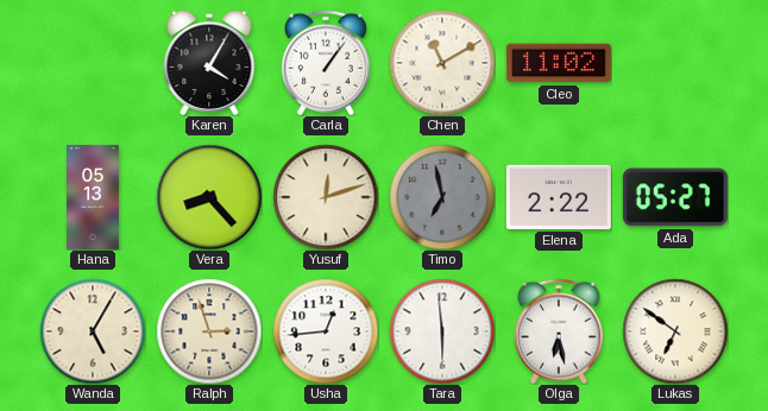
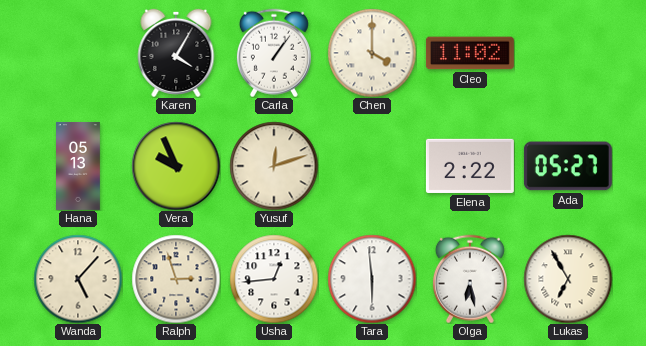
Chen: 11:10 -> 4:00 (372, 53)
Vera: 8:23 -> 9:56 (176, 166)
Timo: 6:58 -> none (442, 197)
Wanda: 5:05 -> 5:07 (78, 279)
Lukas: 6:51 -> 6:55 (568, 279)
